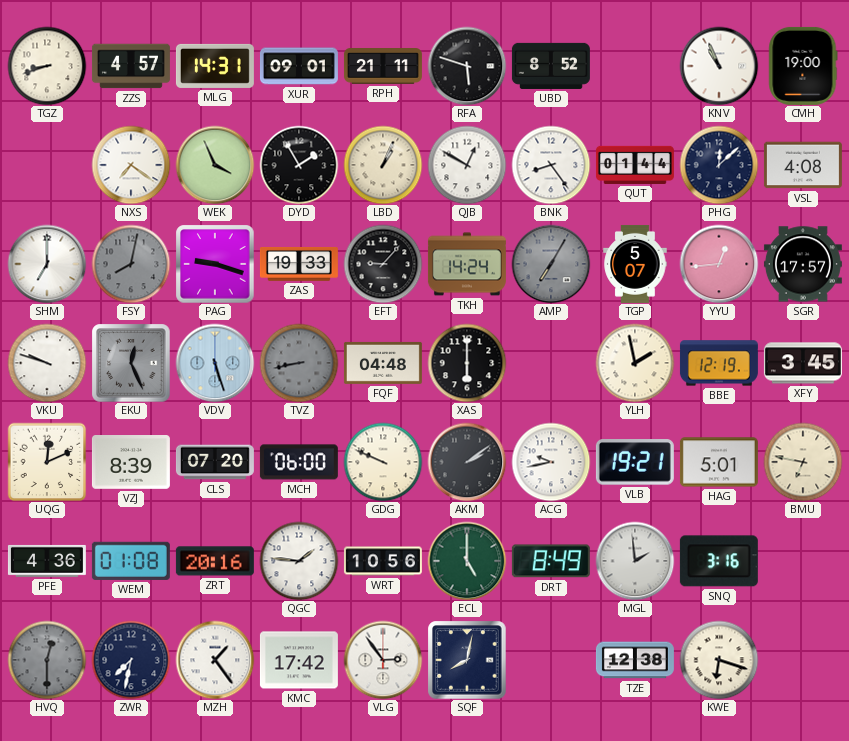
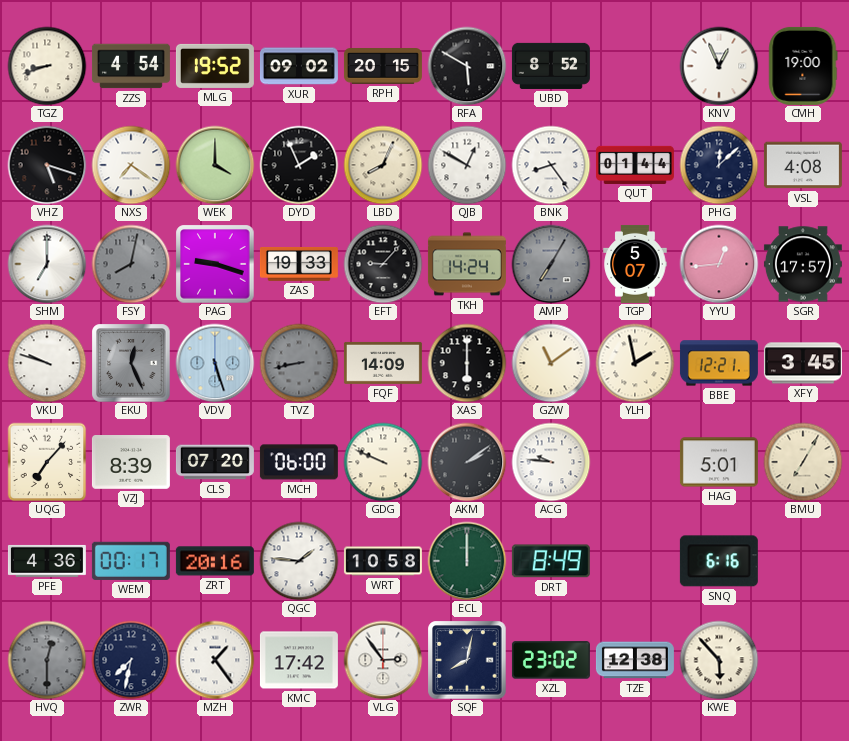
ZZS: 4:57 -> 4:54 (131, 66)
MLG: 14:31 -> 19:52 (215, 66)
XUR: 09:01 -> 09:02 (299, 66)
RPH: 21:11 -> 20:15 (383, 67)
RFA: 5:48 -> 5:50 (467, 66)
KNV: 10:56 -> 12:56 (719, 66)
VHZ: none -> 5:18 (47, 165)
WEK: 3:56 -> 4:00 (215, 165)
DYD: 1:55 -> 1:56 (299, 165)
LBD: 1:04 -> 8:04 (383, 165)
FQF: 04:48 -> 14:09 (383, 363)
GZW: none -> 11:09 (551, 363)
BBE: 12:19 -> 12:21 (719, 363)
UQG: 12:11 -> 7:07 (47, 462)
ACG: 9:43 -> 9:46 (551, 462)
VLB: 19:21 -> none (635, 462)
BMU: 6:47 -> 7:05 (803, 462)
WEM: 01:08 -> 00:17 (131, 561)
WRT: 10:56 -> 10:58 (383, 561)
ECL: 5:00 -> 12:00 (467, 561)
MGL: 1:59 -> none (635, 561)
SNQ: 3:16 -> 6:16 (719, 561)
XZL: none -> 23:02 (551, 660)
KWE: 6:18 -> 5:53 (719, 660)
